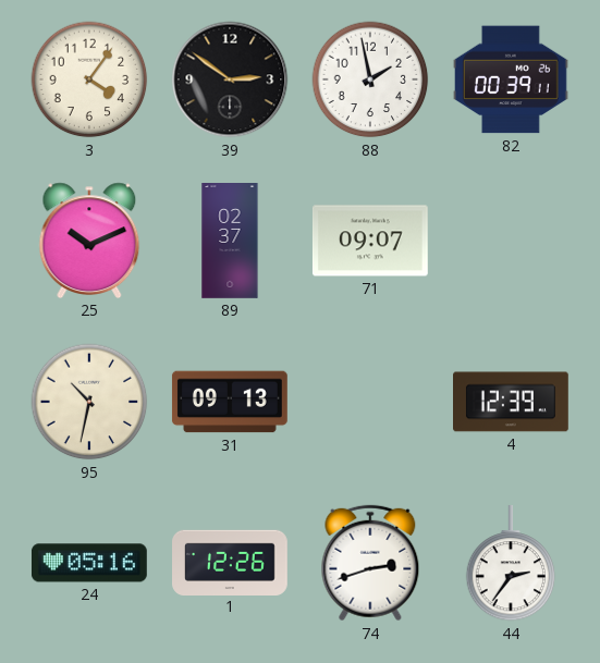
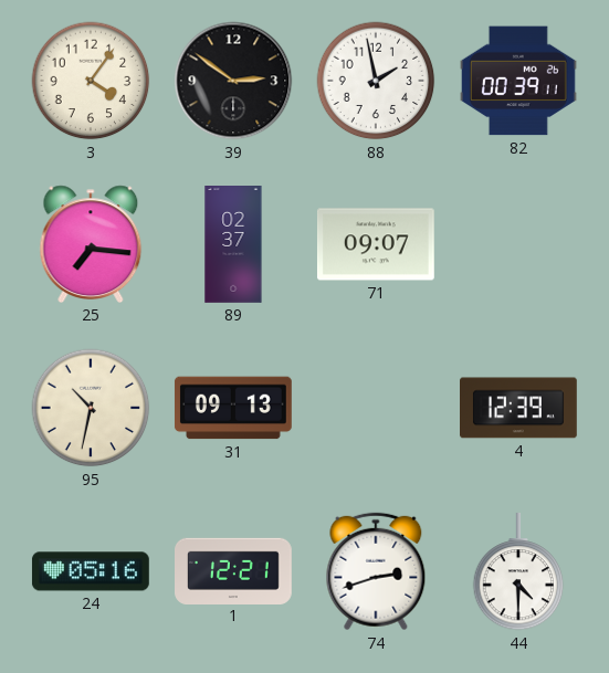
25: 10:11 -> 7:16 (91, 244)
1: 12:26 -> 12:21 (234, 570)
44: 2:36 -> 4:30 (518, 571)
